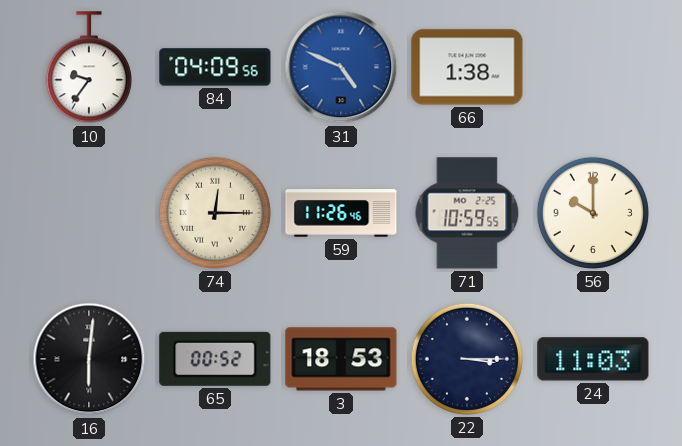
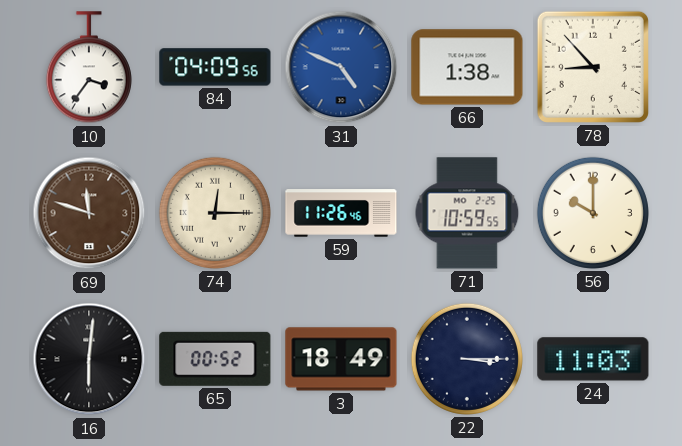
10: 9:36 -> 3:36 (89, 68)
78: none -> 8:53 (593, 67)
69: none -> 11:48 (89, 213)
3: 18:53 -> 18:49 (341, 359)
